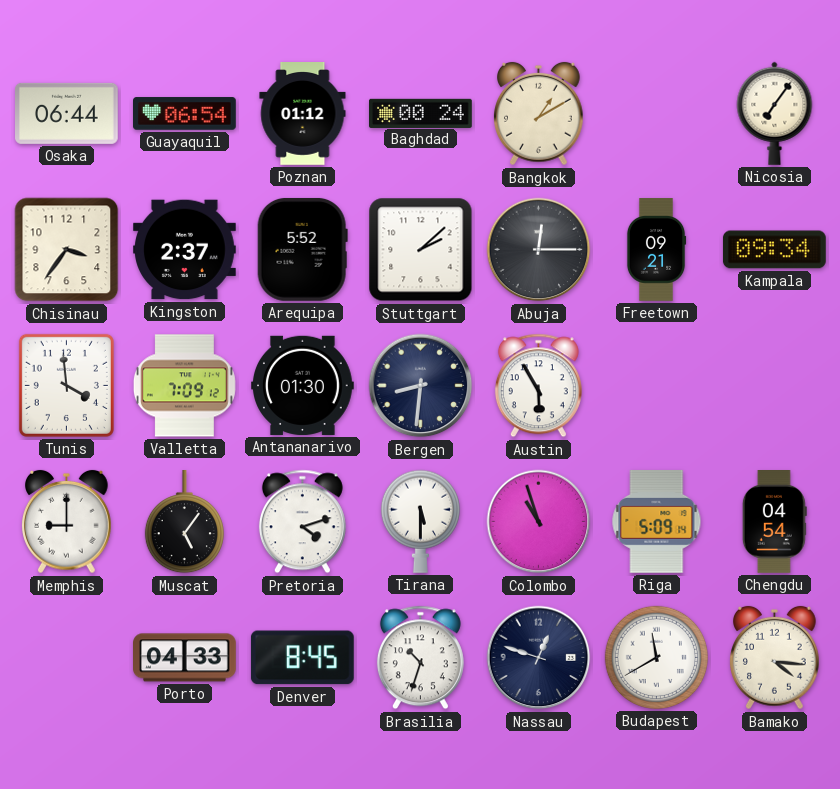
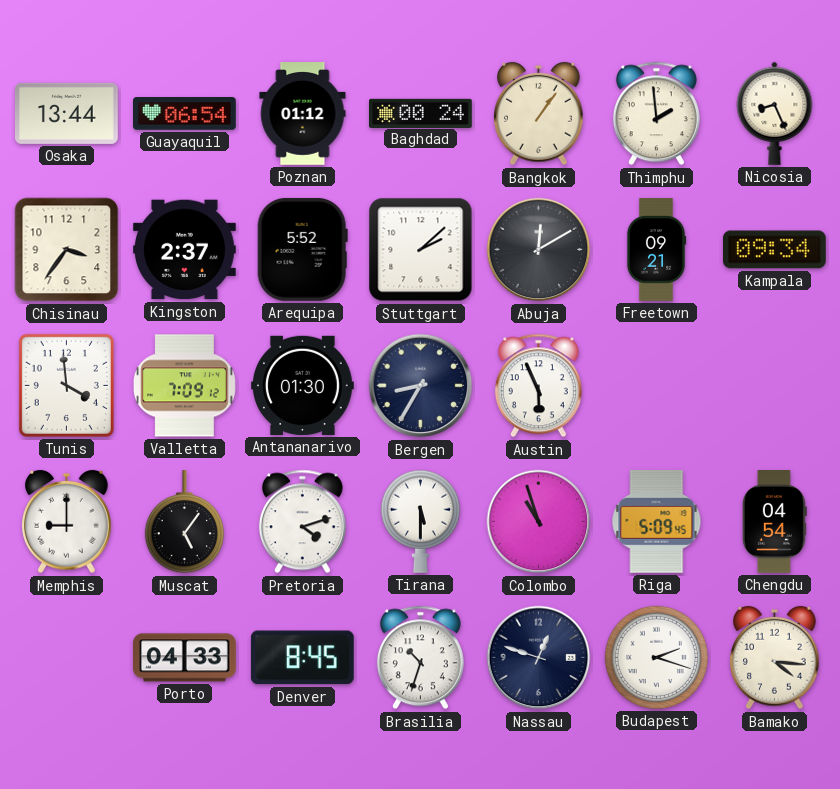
Osaka: 06:44 -> 13:44 (67, 113)
Bangkok: 1:10 -> 1:06 (539, 114)
Thimphu: none -> 1:59 (656, 114)
Nicosia: 7:06 -> 8:26 (775, 113)
Abuja: 12:15 -> 12:10 (539, 250)
Bergen: 8:31 -> 8:35 (421, 386)
Austin: 5:55 -> 5:56 (538, 386)
Riga: 5:09:14 -> 5:09:45 (657, 521)
Budapest: 11:40 -> 2:18 (656, 657)
